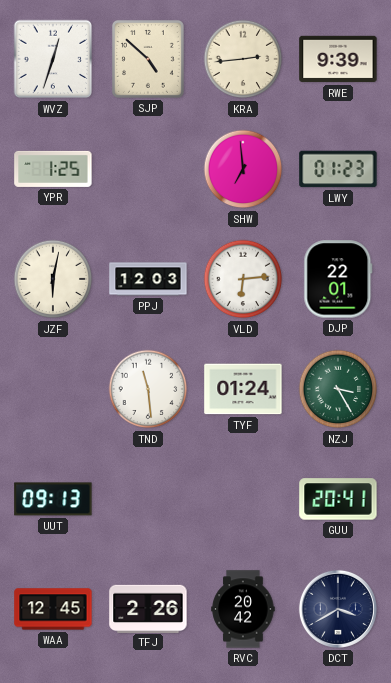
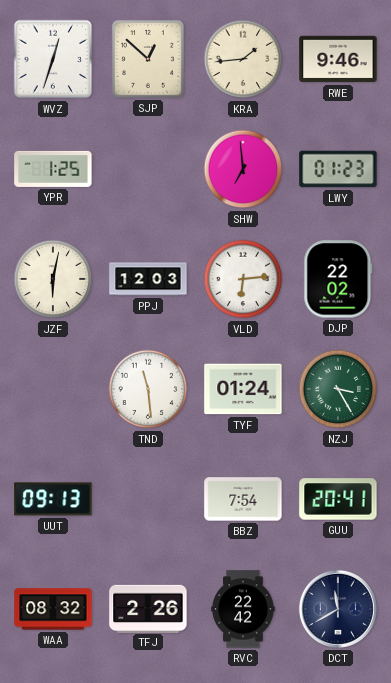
SJP: 4:52 -> 12:52 (148, 59)
KRA: 2:44 -> 1:44 (243, 59)
RWE: 9:39 -> 9:46 (338, 59)
DJP: 22:01 -> 22:02 (338, 279)
BBZ: none -> 7:54 (243, 499)
WAA: 12:45 -> 08:32 (53, 609)
RVC: 20:42 -> 22:42 (243, 609)
DCT: 3:40 -> 11:40 (338, 609)
